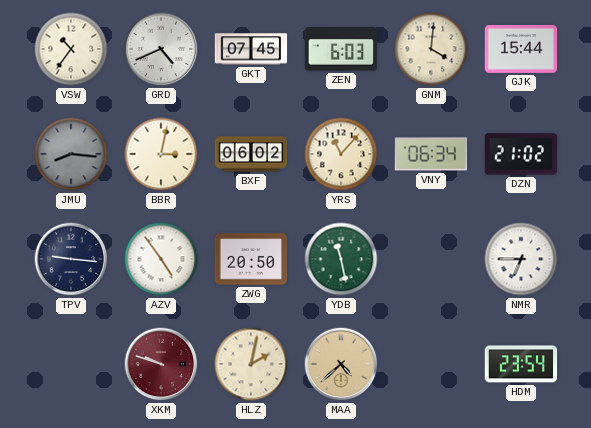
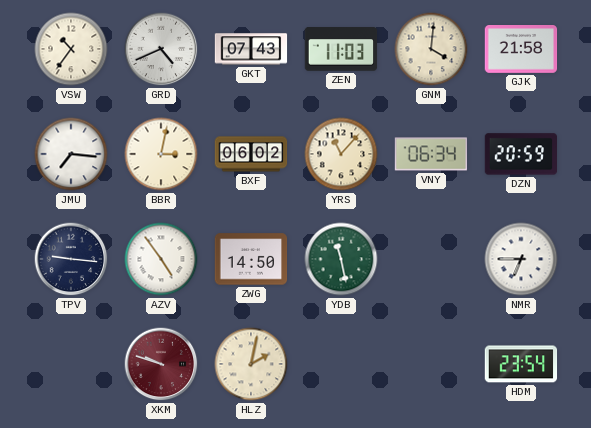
GKT: 07:45 -> 07:43 (251, 49)
ZEN: 6:03 -> 11:03 (341, 49)
GJK: 15:44 -> 21:58 (521, 50)
JMU: 8:16 -> 7:16 (71, 154)
JMU dial: grey -> white (71, 154)
DZN: 21:02 -> 20:59 (521, 154)
ZWG: 20:50 -> 14:50 (251, 259)
MAA: 4:38 -> none (341, 364)
